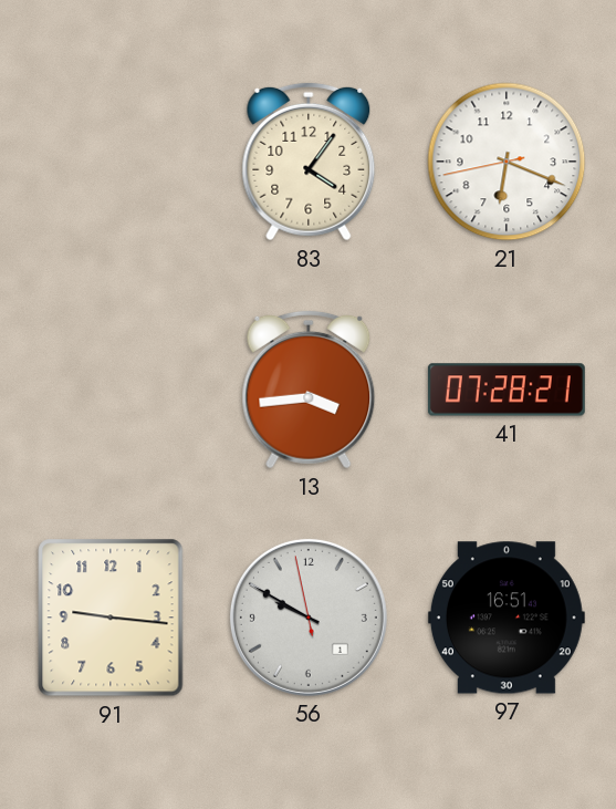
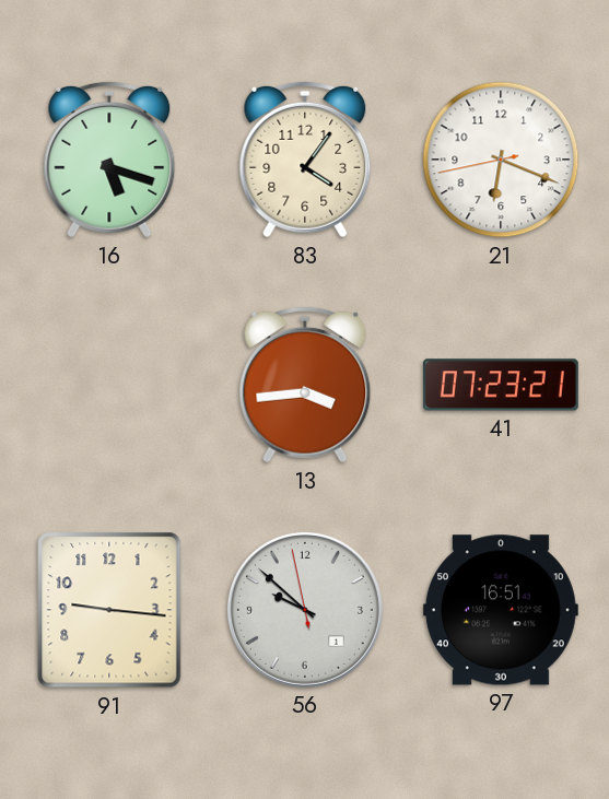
16: none -> 5:18 (109, 160)
41: 07:28 -> 07:23 (501, 385)
56: 9:49 -> 9:51 (305, 610)
